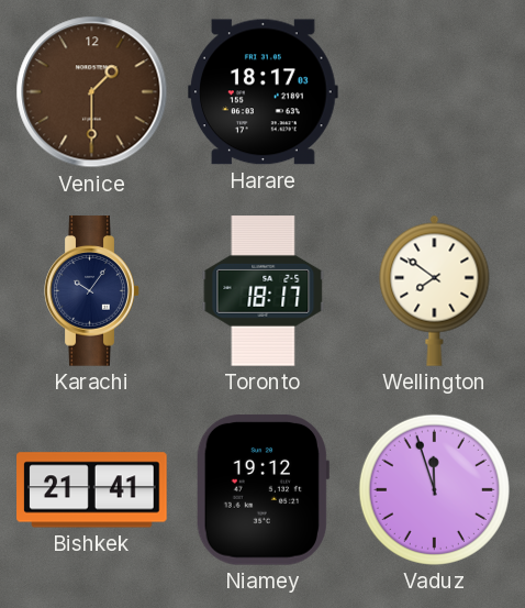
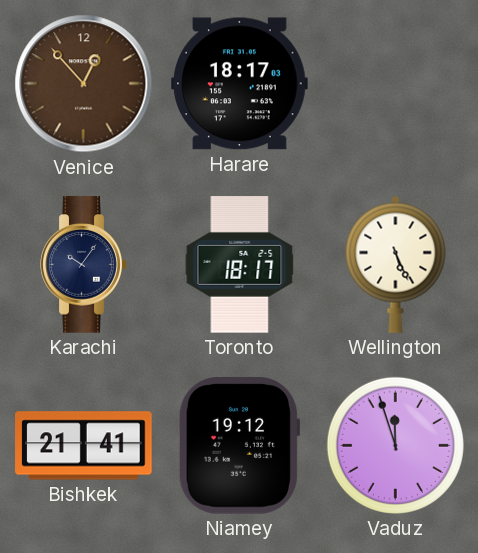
Venice: 1:30 -> 12:53 (84, 84)
Wellington: 7:51 -> 5:26 (396, 264)
